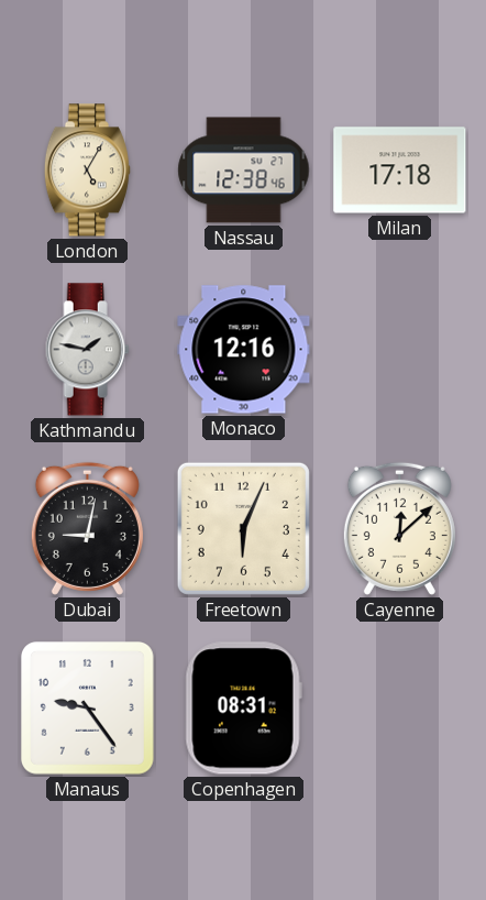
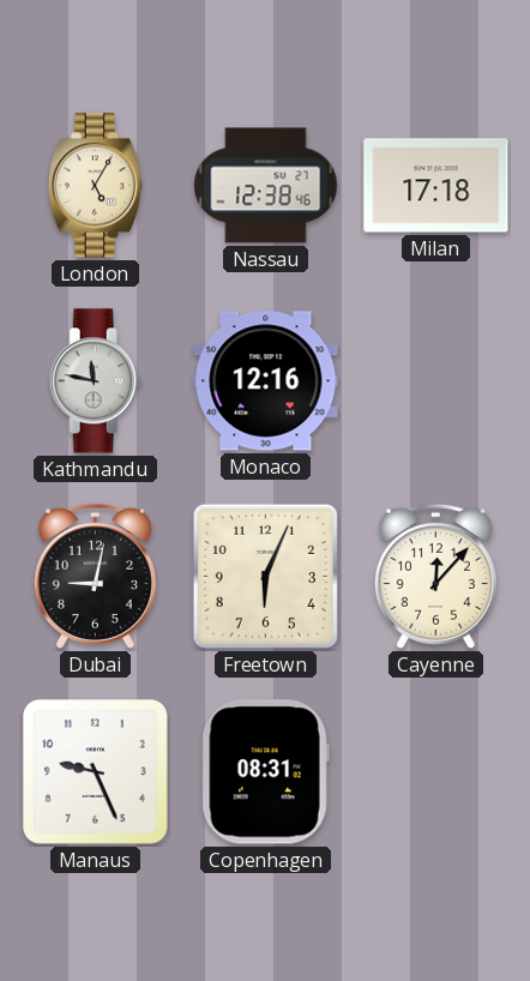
Kathmandu: 1:47 -> 11:47 (95, 381)
Cayenne: 12:08 -> 12:07 (435, 576)
Manaus: 9:24 -> 9:26 (96, 772)
